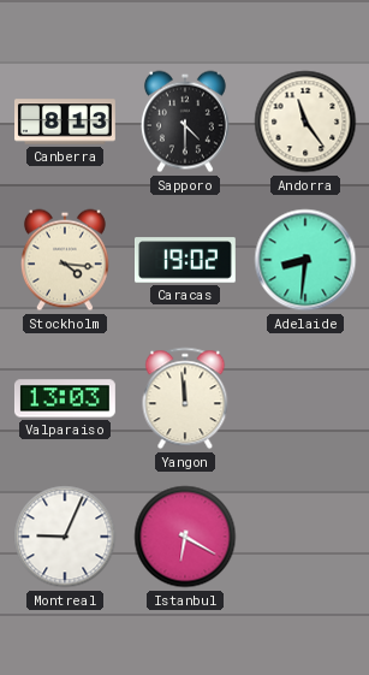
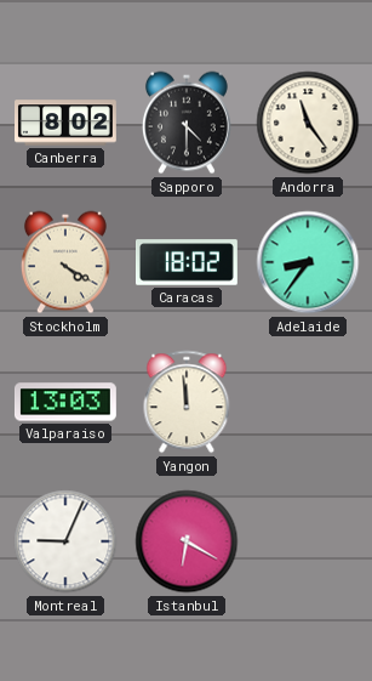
Canberra: 8:13 -> 8:02 (67, 123)
Stockholm: 4:16 -> 4:20 (65, 262)
Caracas: 19:02 -> 18:02 (188, 262)
Adelaide: 8:31 -> 8:36 (308, 262)
